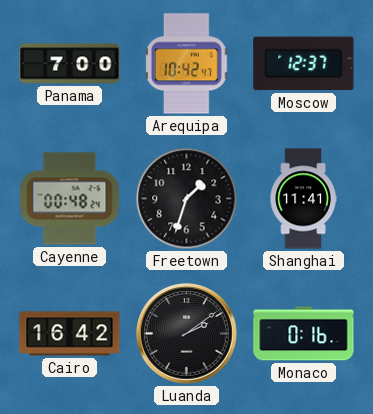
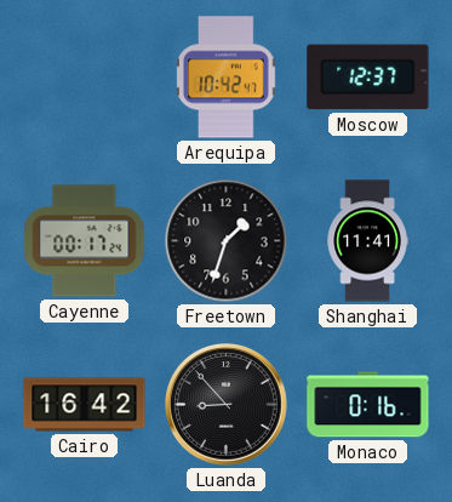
Panama: 7:00 -> none (70, 64)
Cayenne: 00:48 -> 00:17 (85, 241)
Luanda: 2:09 -> 8:53 (227, 405)
